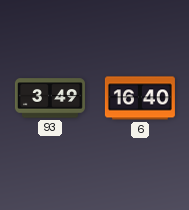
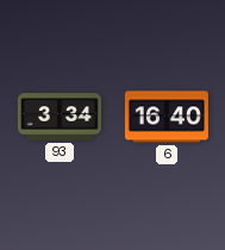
93: 3:49 -> 3:34 (60, 117)
